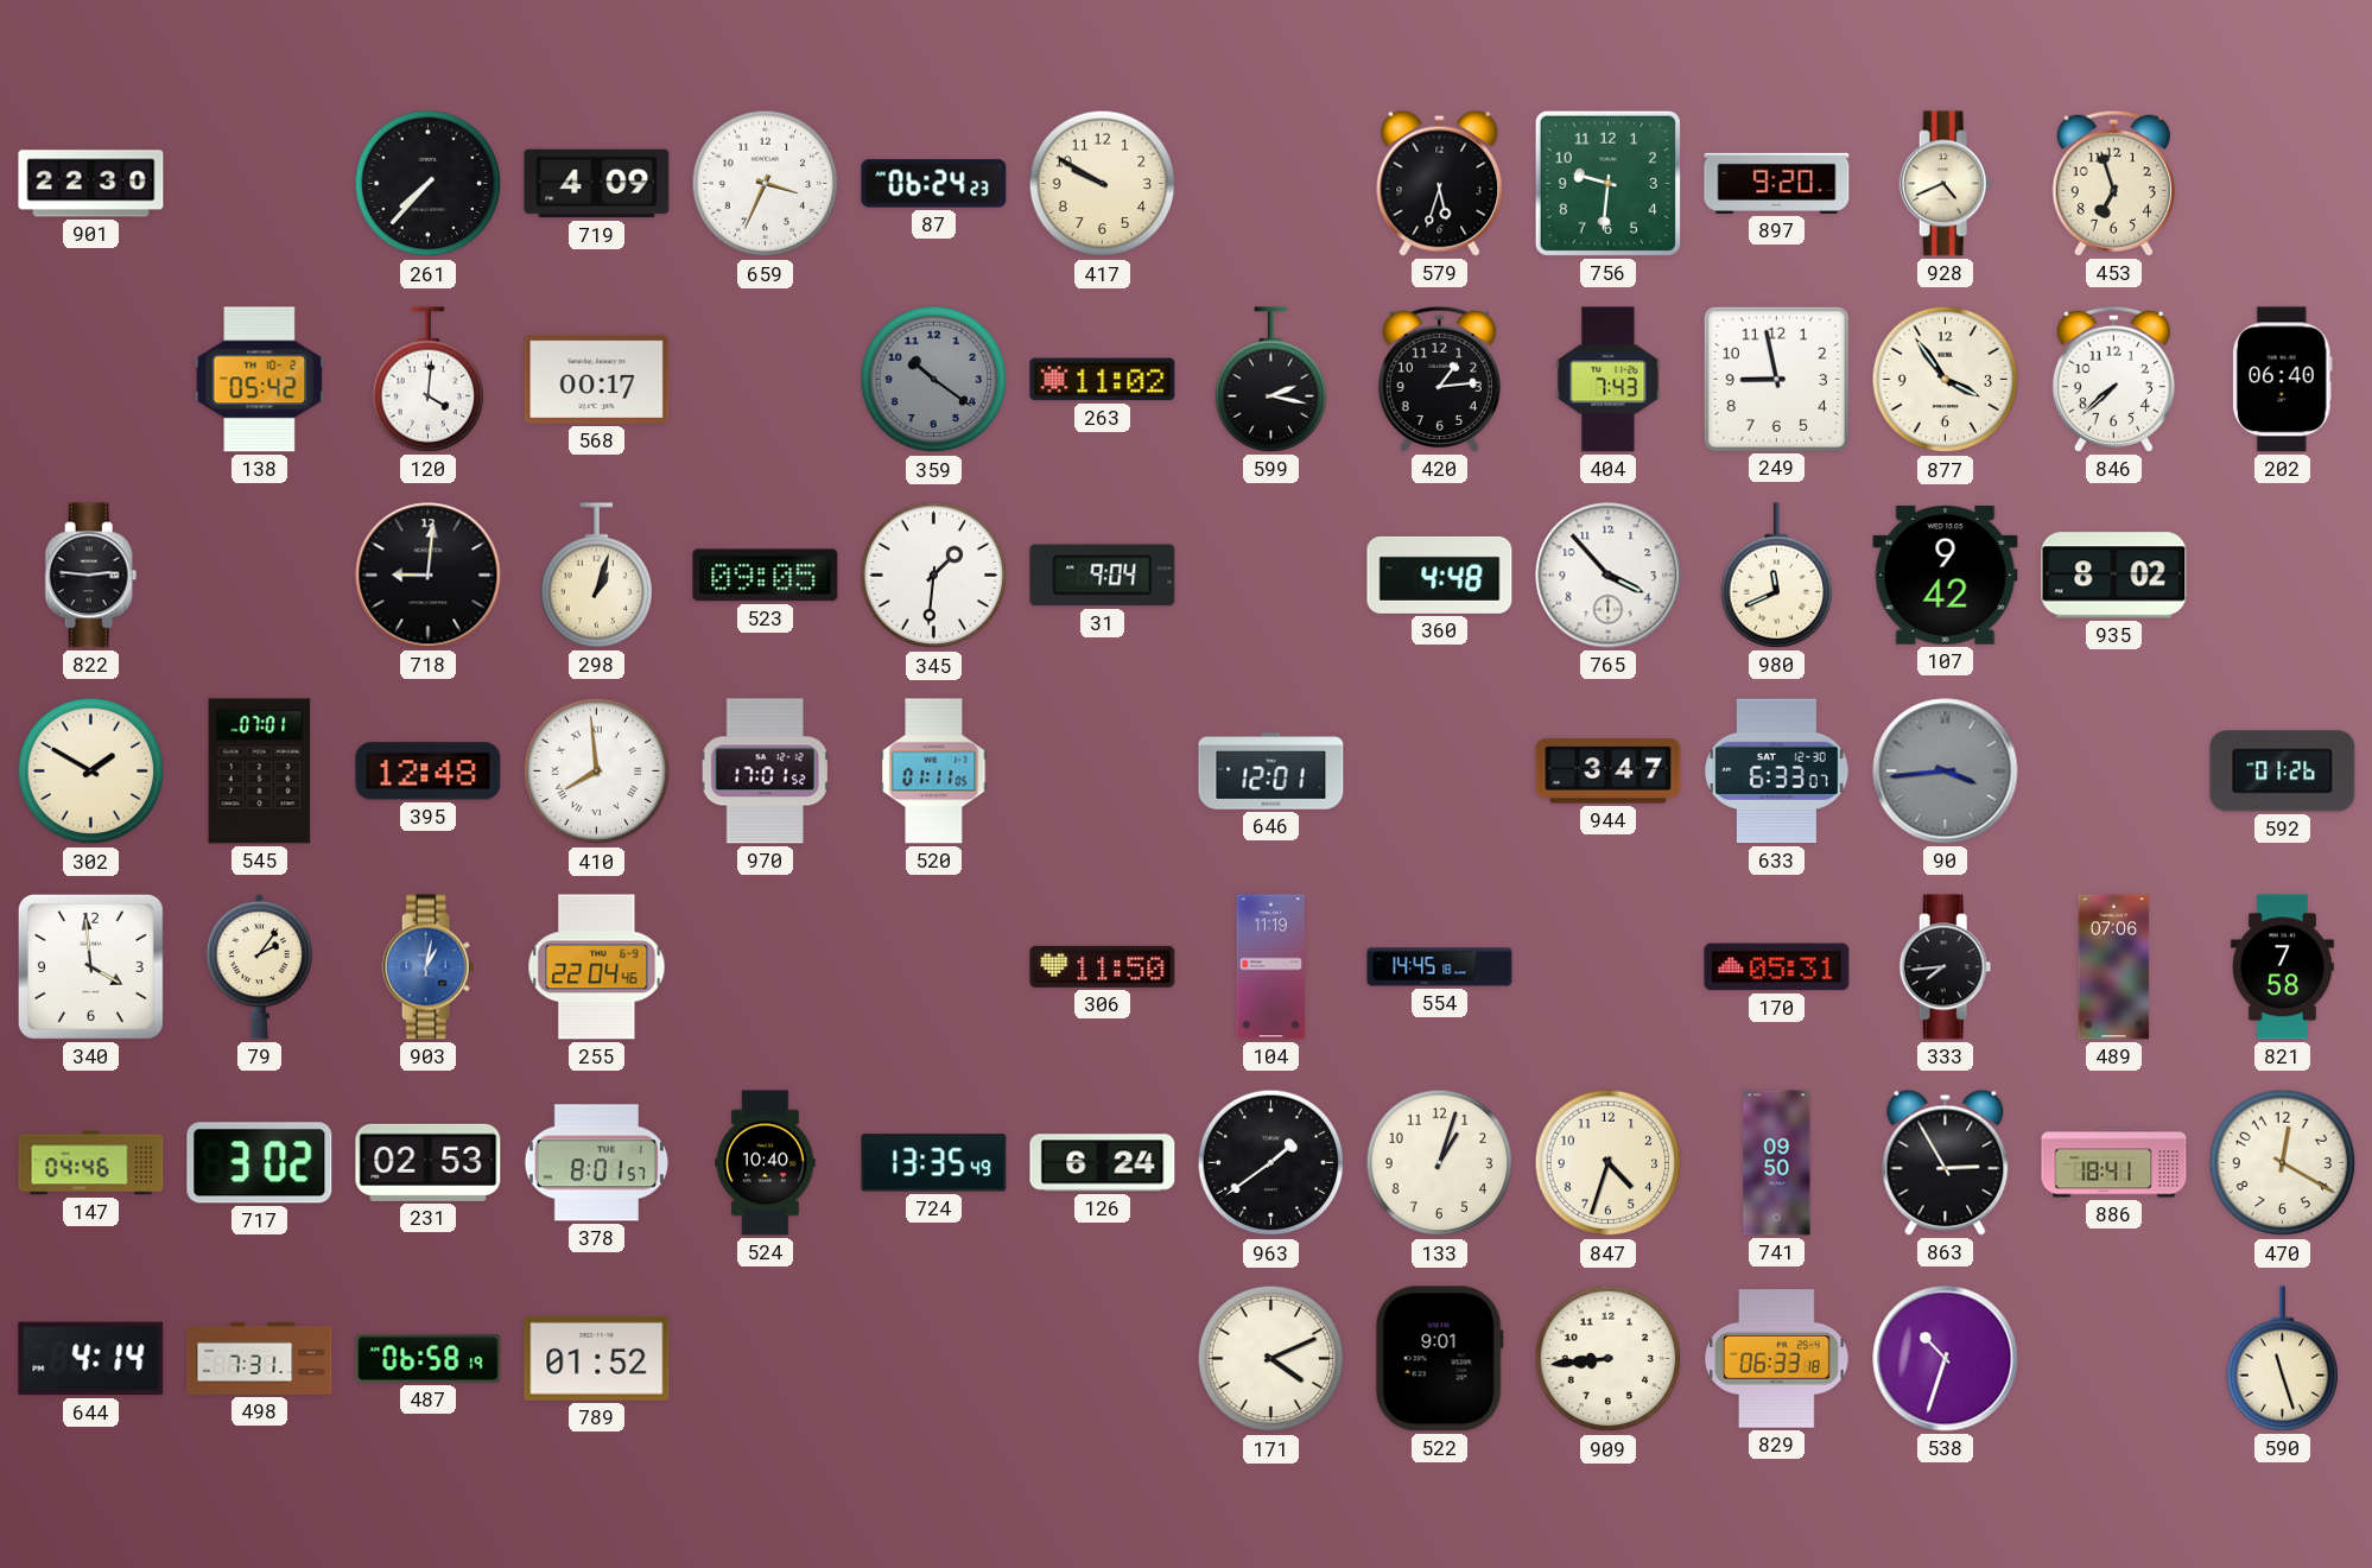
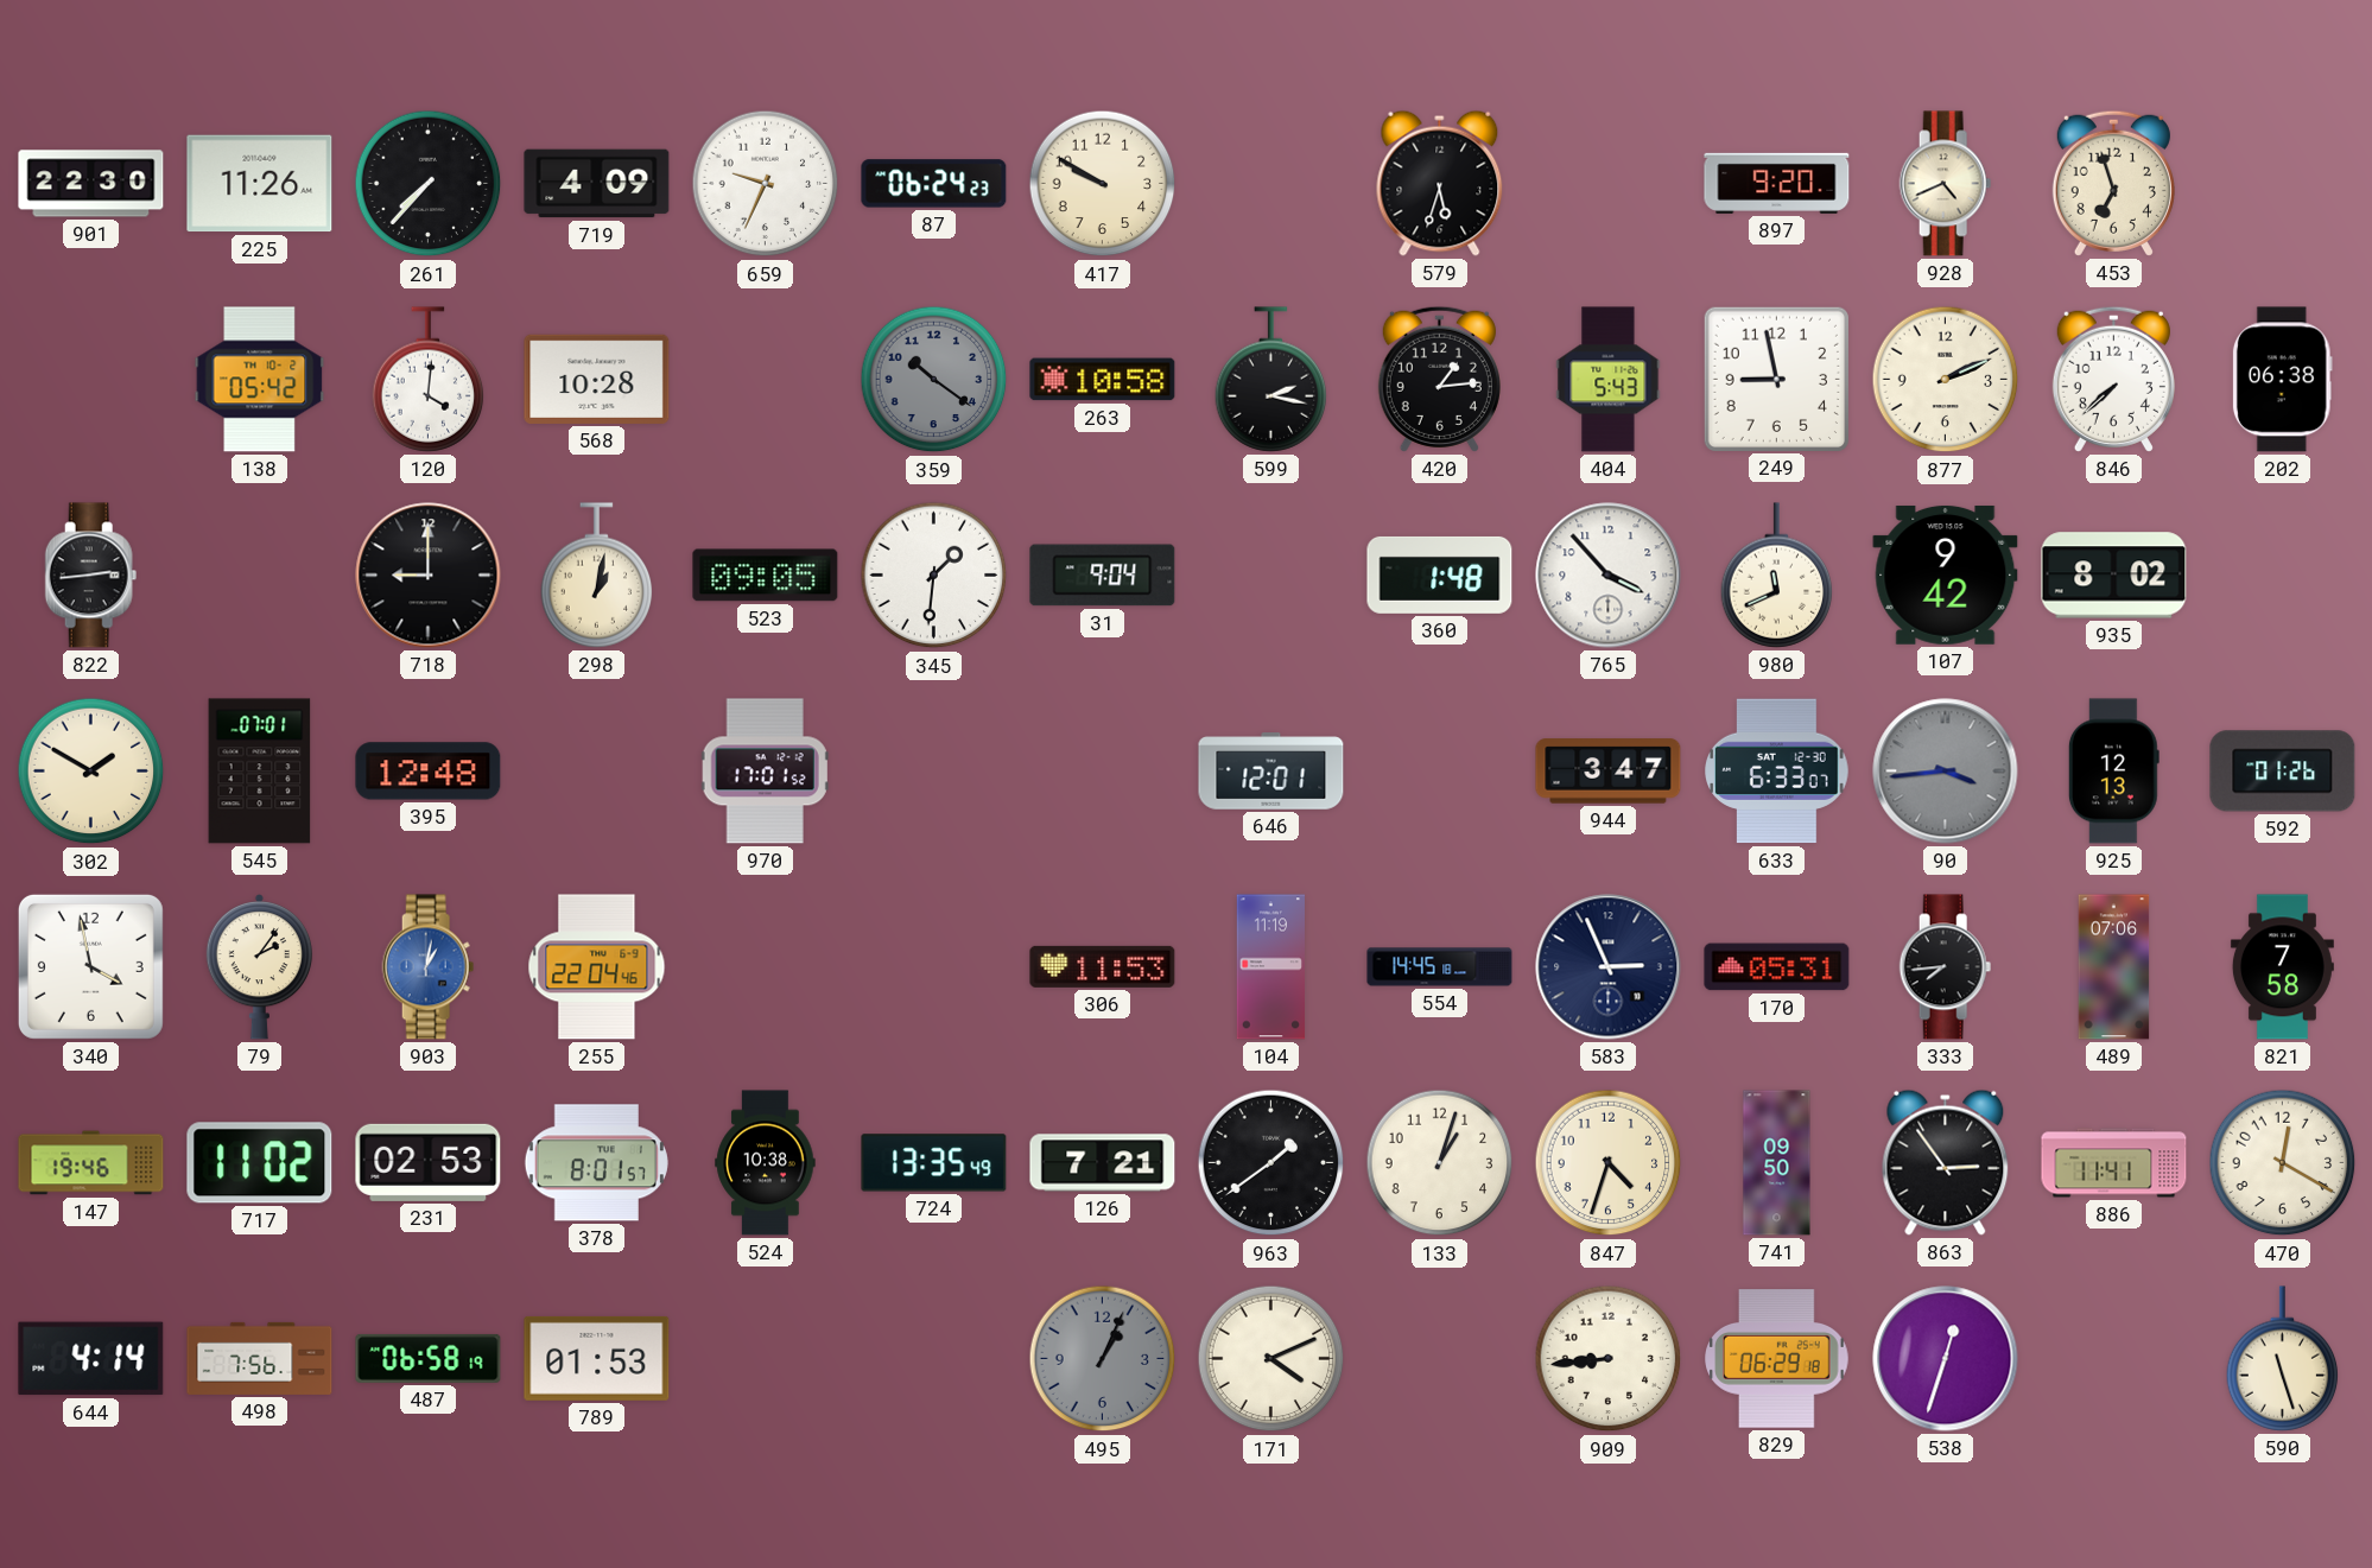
225: none -> 11:26 (260, 184)
659: 3:34 -> 9:34 (766, 184)
756: 9:31 -> none (1607, 183)
568: 00:17 -> 10:28 (597, 379)
263: 11:02 -> 10:58 (1103, 380)
404: 7:43 -> 5:43 (1609, 380)
877: 3:54 -> 2:11 (1946, 380)
202: 06:40 -> 06:38 (2282, 380)
822: 2:46 -> 2:44 (91, 576)
718: 9:01 -> 9:00 (429, 576)
298: 1:03 -> 1:02 (597, 576)
360: 4:48 -> 1:48 (1440, 574)
410: 7:59 -> none (597, 772)
520: 01:11 -> none (934, 772)
925: none -> 12:13 (2113, 772)
340: 3:59 -> 3:58 (90, 966)
306: 11:50 -> 11:53 (1103, 966)
583: none -> 2:56 (1609, 967)
147: 04:46 -> 19:46 (91, 1163)
717: 3:02 -> 11:02 (260, 1163)
524: 10:40 -> 10:38 (766, 1163)
126: 6:24 -> 7:21 (1103, 1163)
863: 2:55 -> 2:54 (1946, 1162)
886: 18:41 -> 11:41 (2114, 1163)
498: 7:31 -> 7:56 (260, 1358)
789: 01:52 -> 01:53 (597, 1358)
495: none -> 1:04 (1103, 1359)
522: 9:01 -> none (1439, 1359)
829: 06:33 -> 06:29 (1777, 1359)
538: 10:33 -> 12:33 (1946, 1359)
